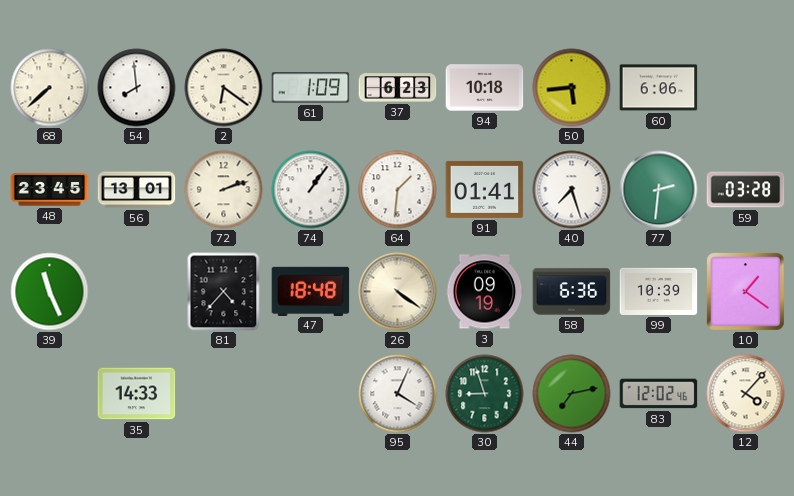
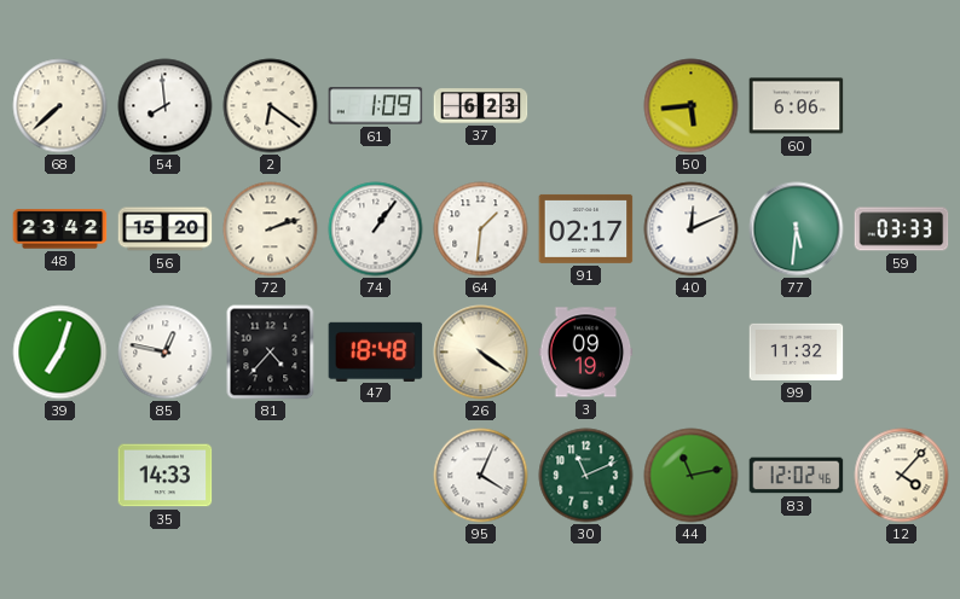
94: 10:18 -> none (485, 88)
48: 23:45 -> 23:42 (60, 229)
56: 13:01 -> 15:20 (166, 229)
91: 01:41 -> 02:17 (586, 228)
40: 7:27 -> 12:11 (692, 229)
77: 2:31 -> 5:31 (797, 229)
59: 03:28 -> 03:33 (902, 229)
39: 11:26 -> 7:03 (60, 353)
85: none -> 12:47 (166, 353)
58: 6:36 -> none (572, 292)
99: 10:39 -> 11:32 (797, 351)
10: 1:21 -> none (746, 292)
30: 8:57 -> 11:11 (586, 476)
44: 7:13 -> 11:13 (692, 476)
